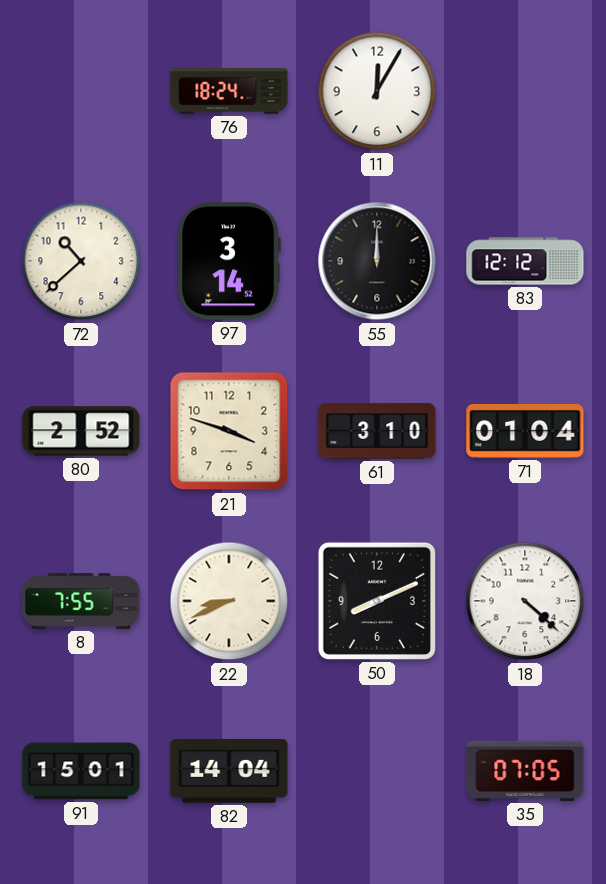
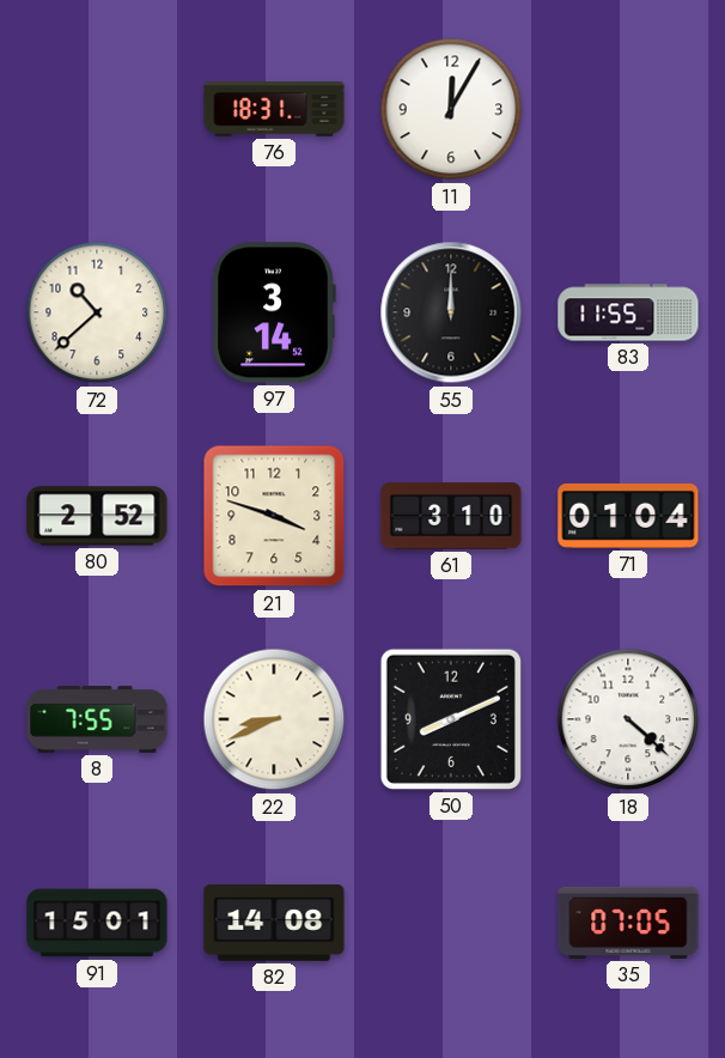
76: 18:24 -> 18:31 (274, 109)
83: 12:12 -> 11:55 (628, 312)
82: 14:04 -> 14:08 (274, 924)
